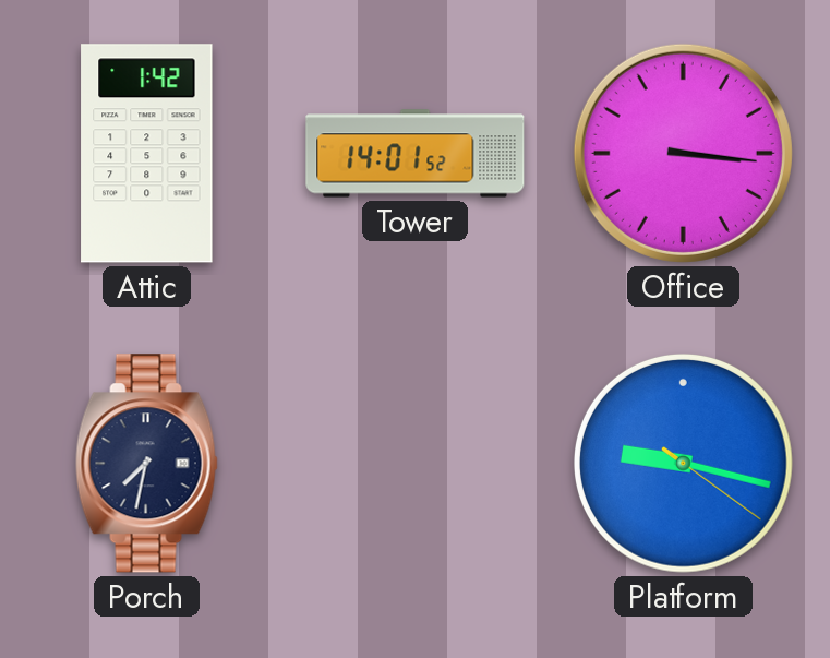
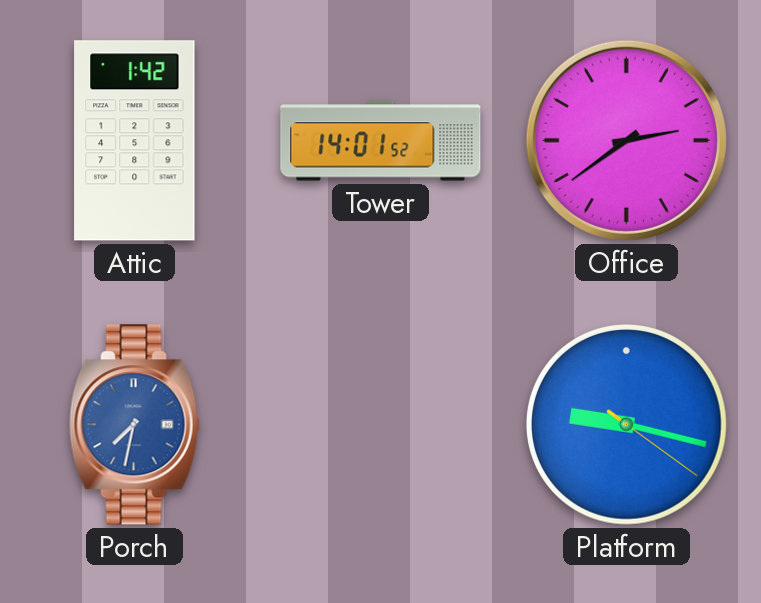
Office: 3:16 -> 2:39 (626, 140)
Porch dial: navy -> blue (134, 425)
